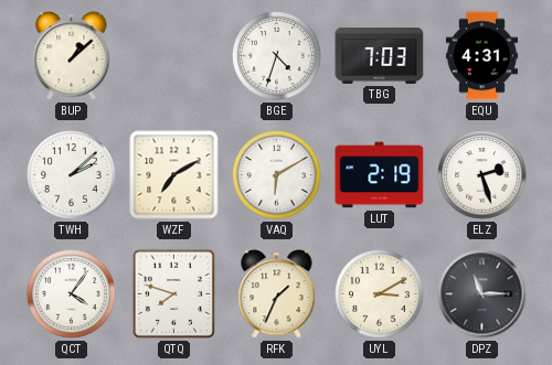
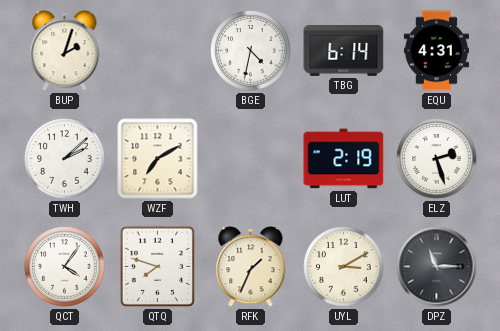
BUP: 1:08 -> 2:03 (65, 51)
BGE: 4:33 -> 4:32 (251, 51)
TBG: 7:03 -> 6:14 (344, 51)
VAQ: 6:10 -> none (277, 175)
